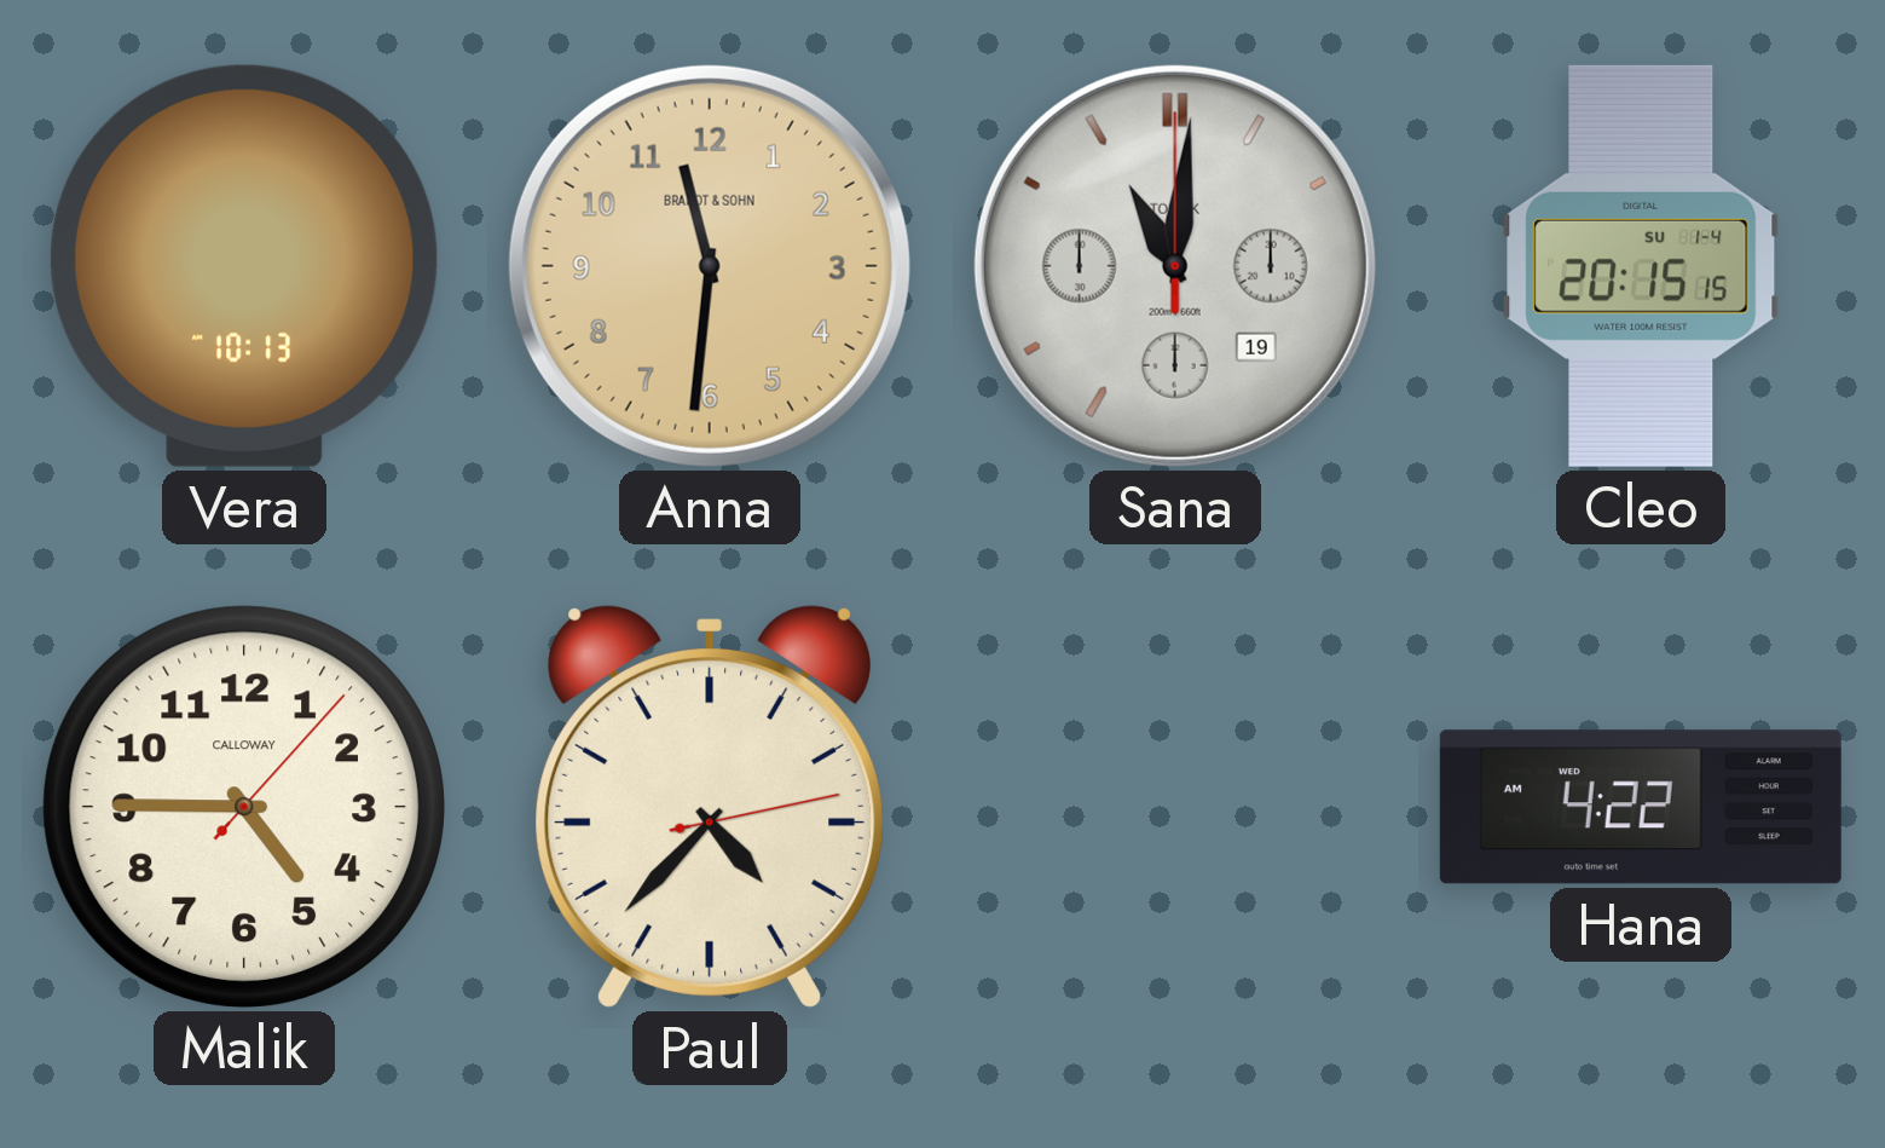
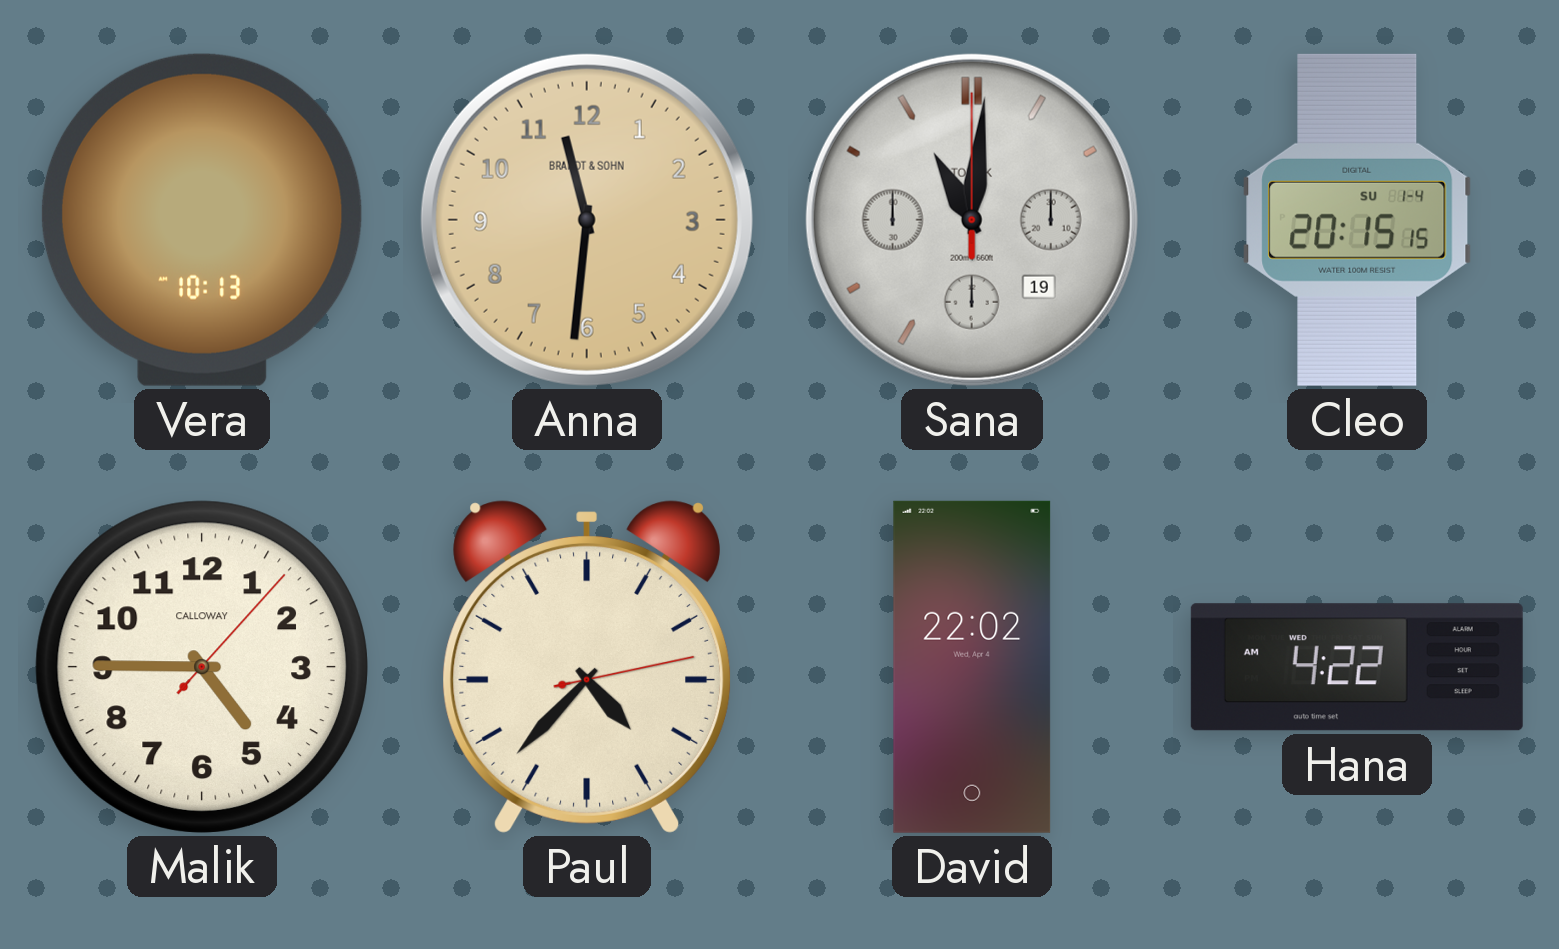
David: none -> 22:02 (972, 667)
